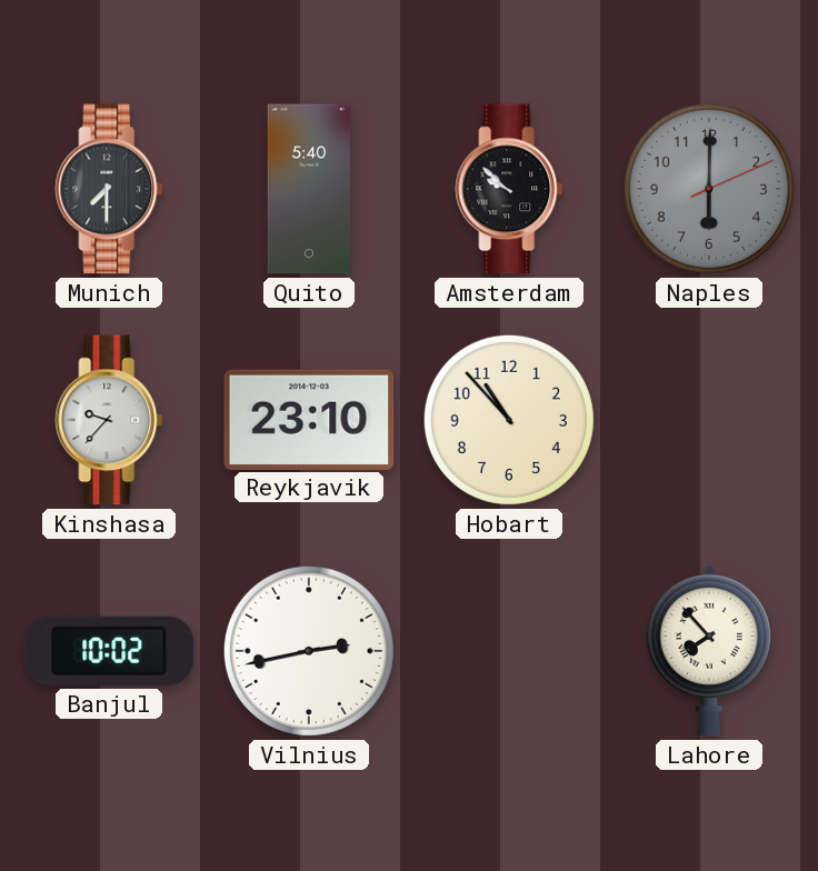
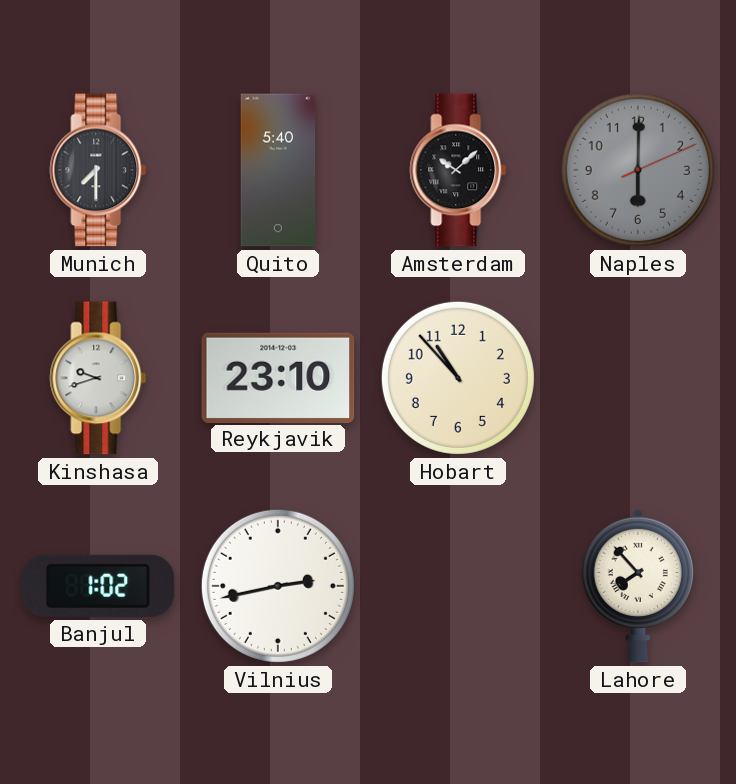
Amsterdam: 9:52 -> 10:08 (458, 170)
Kinshasa: 9:37 -> 9:42 (98, 378)
Banjul: 10:02 -> 1:02 (98, 586)
